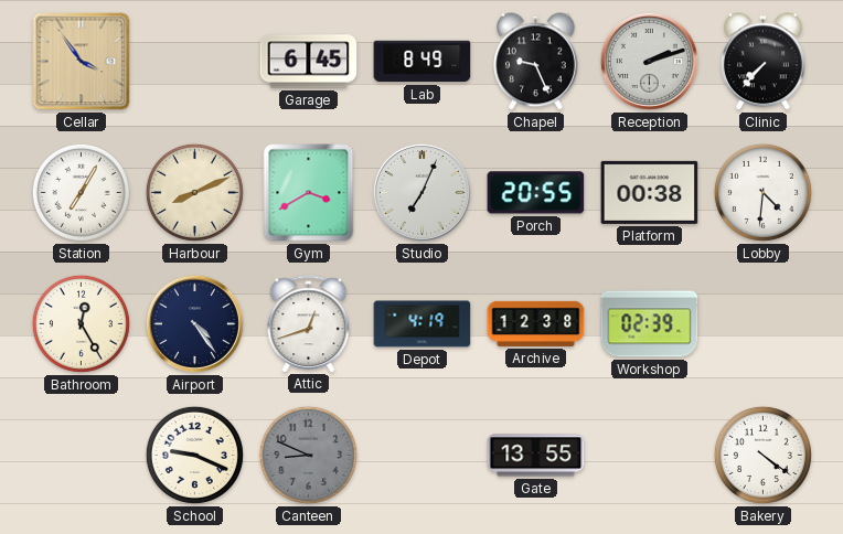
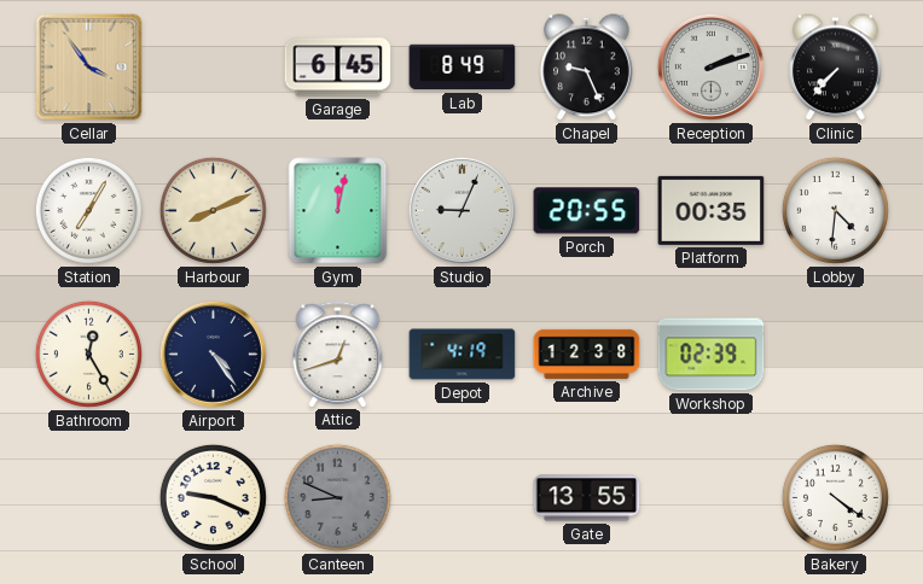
Gym: 3:40 -> 12:02 (338, 211)
Studio: 7:04 -> 9:04 (461, 210)
Platform: 00:38 -> 00:35 (712, 210)
